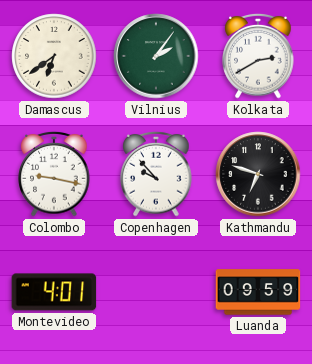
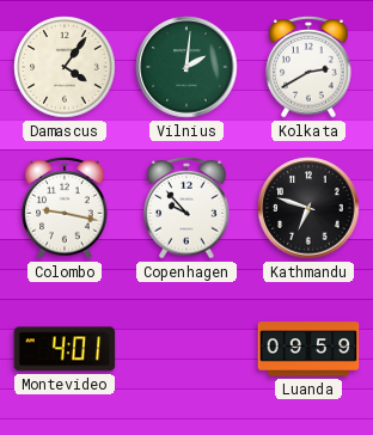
Damascus: 6:39 -> 4:06 (65, 67)
Vilnius: 2:06 -> 2:01 (186, 67)
